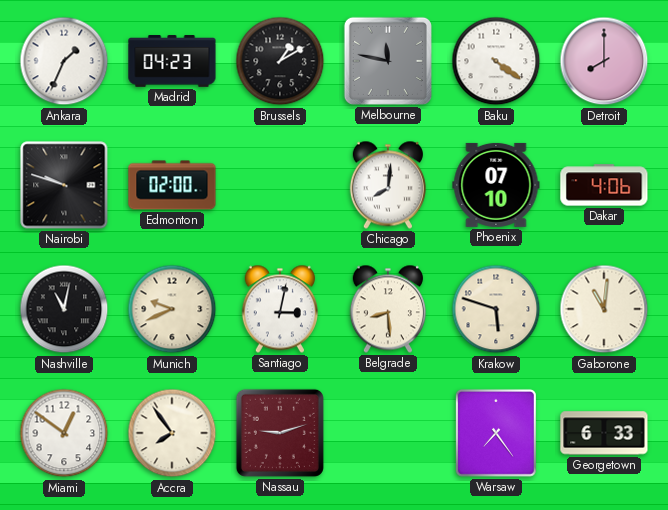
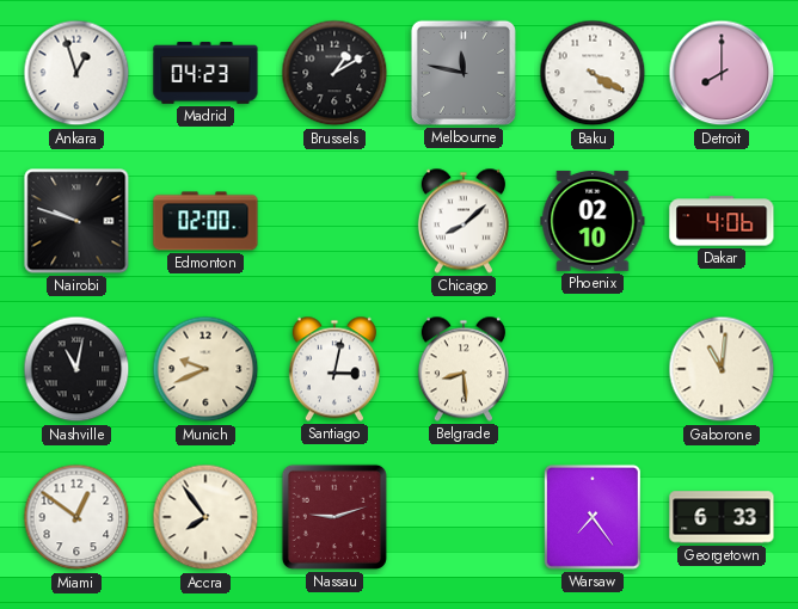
Ankara: 1:34 -> 12:57 (76, 73)
Baku: 4:21 -> 4:20 (593, 73)
Chicago: 8:01 -> 8:08 (464, 221)
Phoenix: 07:10 -> 02:10 (593, 221)
Krakow: 5:48 -> none (496, 309)
